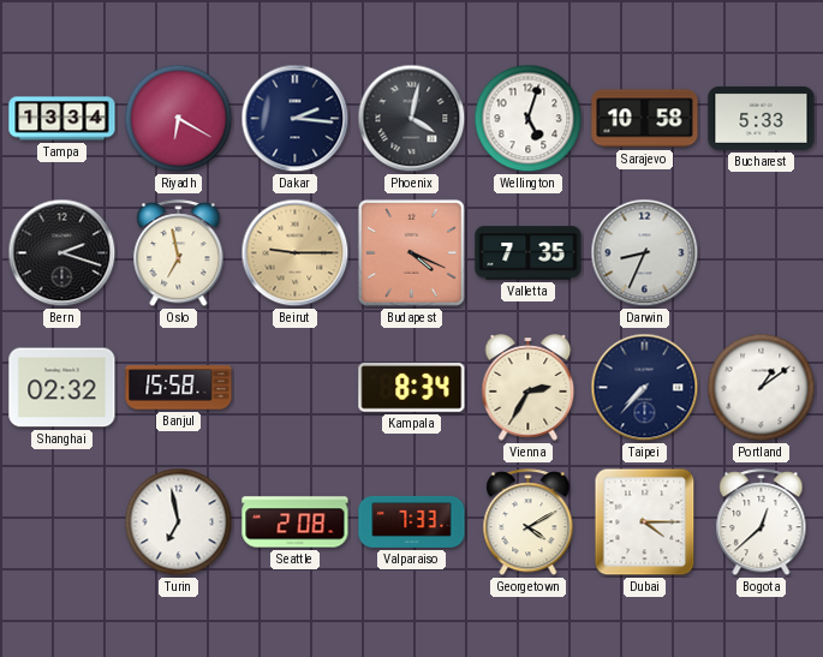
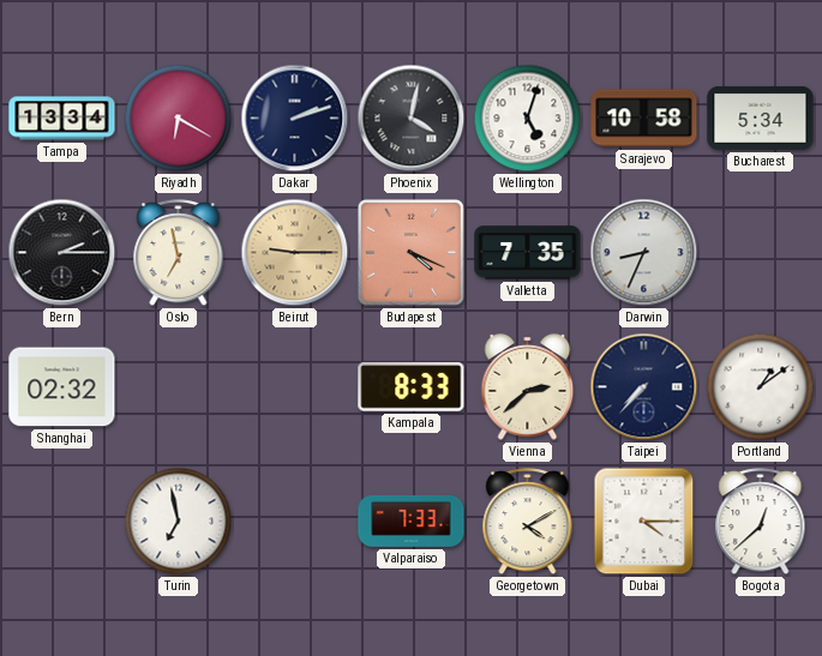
Dakar: 2:16 -> 2:12 (295, 119)
Bucharest: 5:33 -> 5:34 (761, 118)
Bern: 2:18 -> 2:15 (62, 253)
Banjul: 15:58 -> none (179, 388)
Kampala: 8:34 -> 8:33 (412, 387)
Vienna: 2:35 -> 2:38 (528, 387)
Seattle: 2:08 -> none (296, 522)
